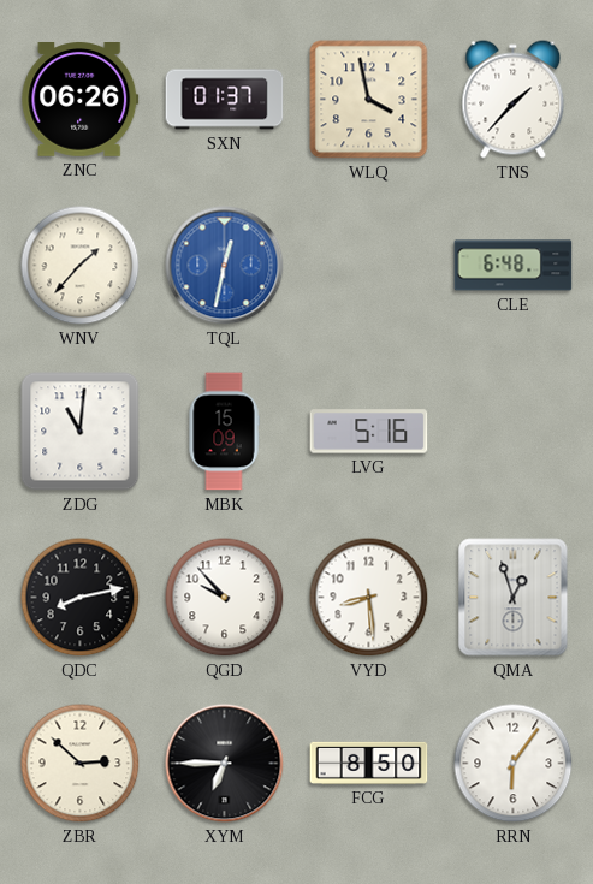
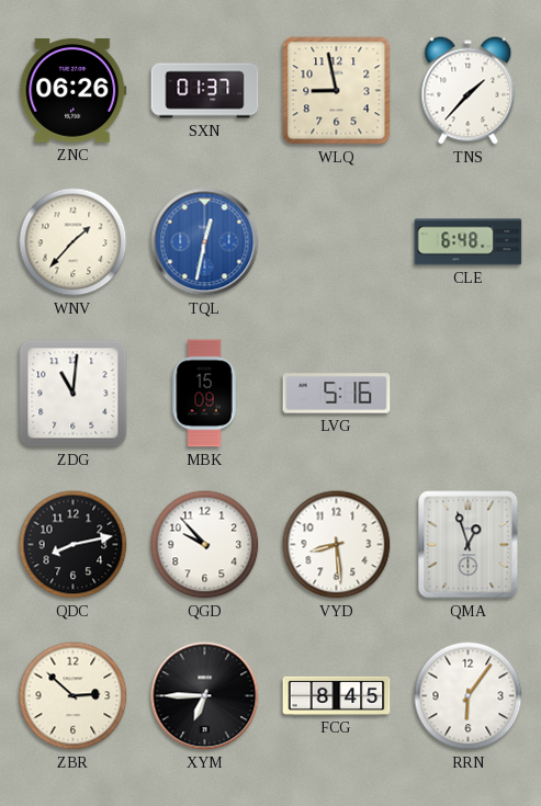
WLQ: 3:58 -> 8:58 (337, 91)
FCG: 8:50 -> 8:45 (337, 695)
